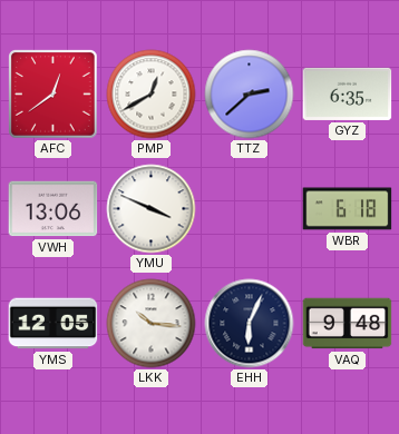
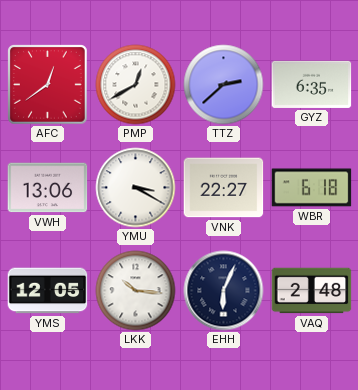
YMU: 3:49 -> 3:20 (136, 188)
VNK: none -> 22:27 (224, 188)
VAQ: 9:48 -> 2:48 (312, 291)
